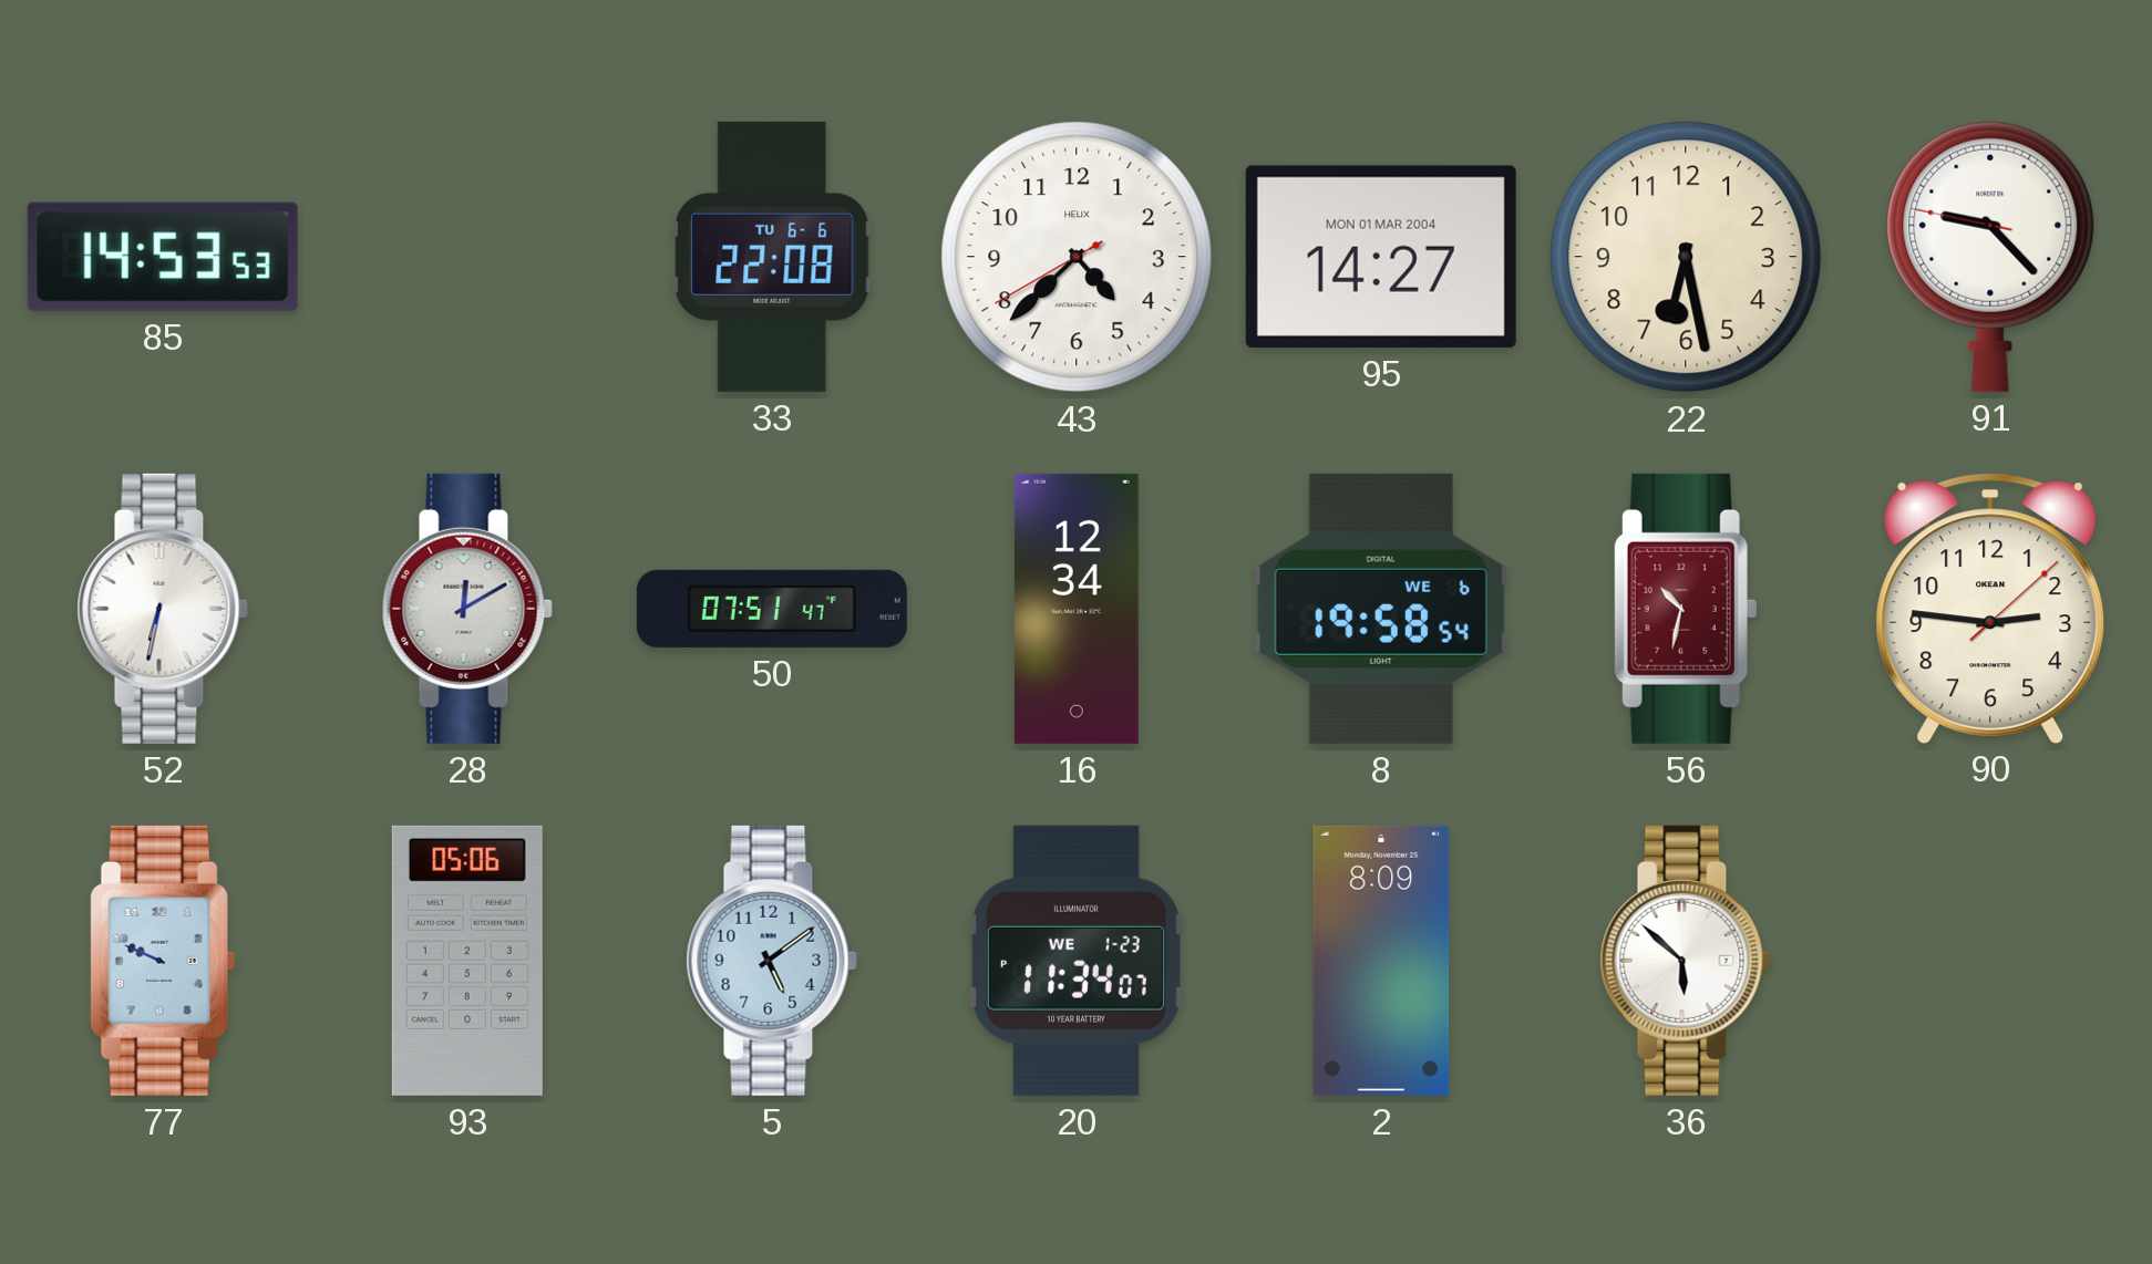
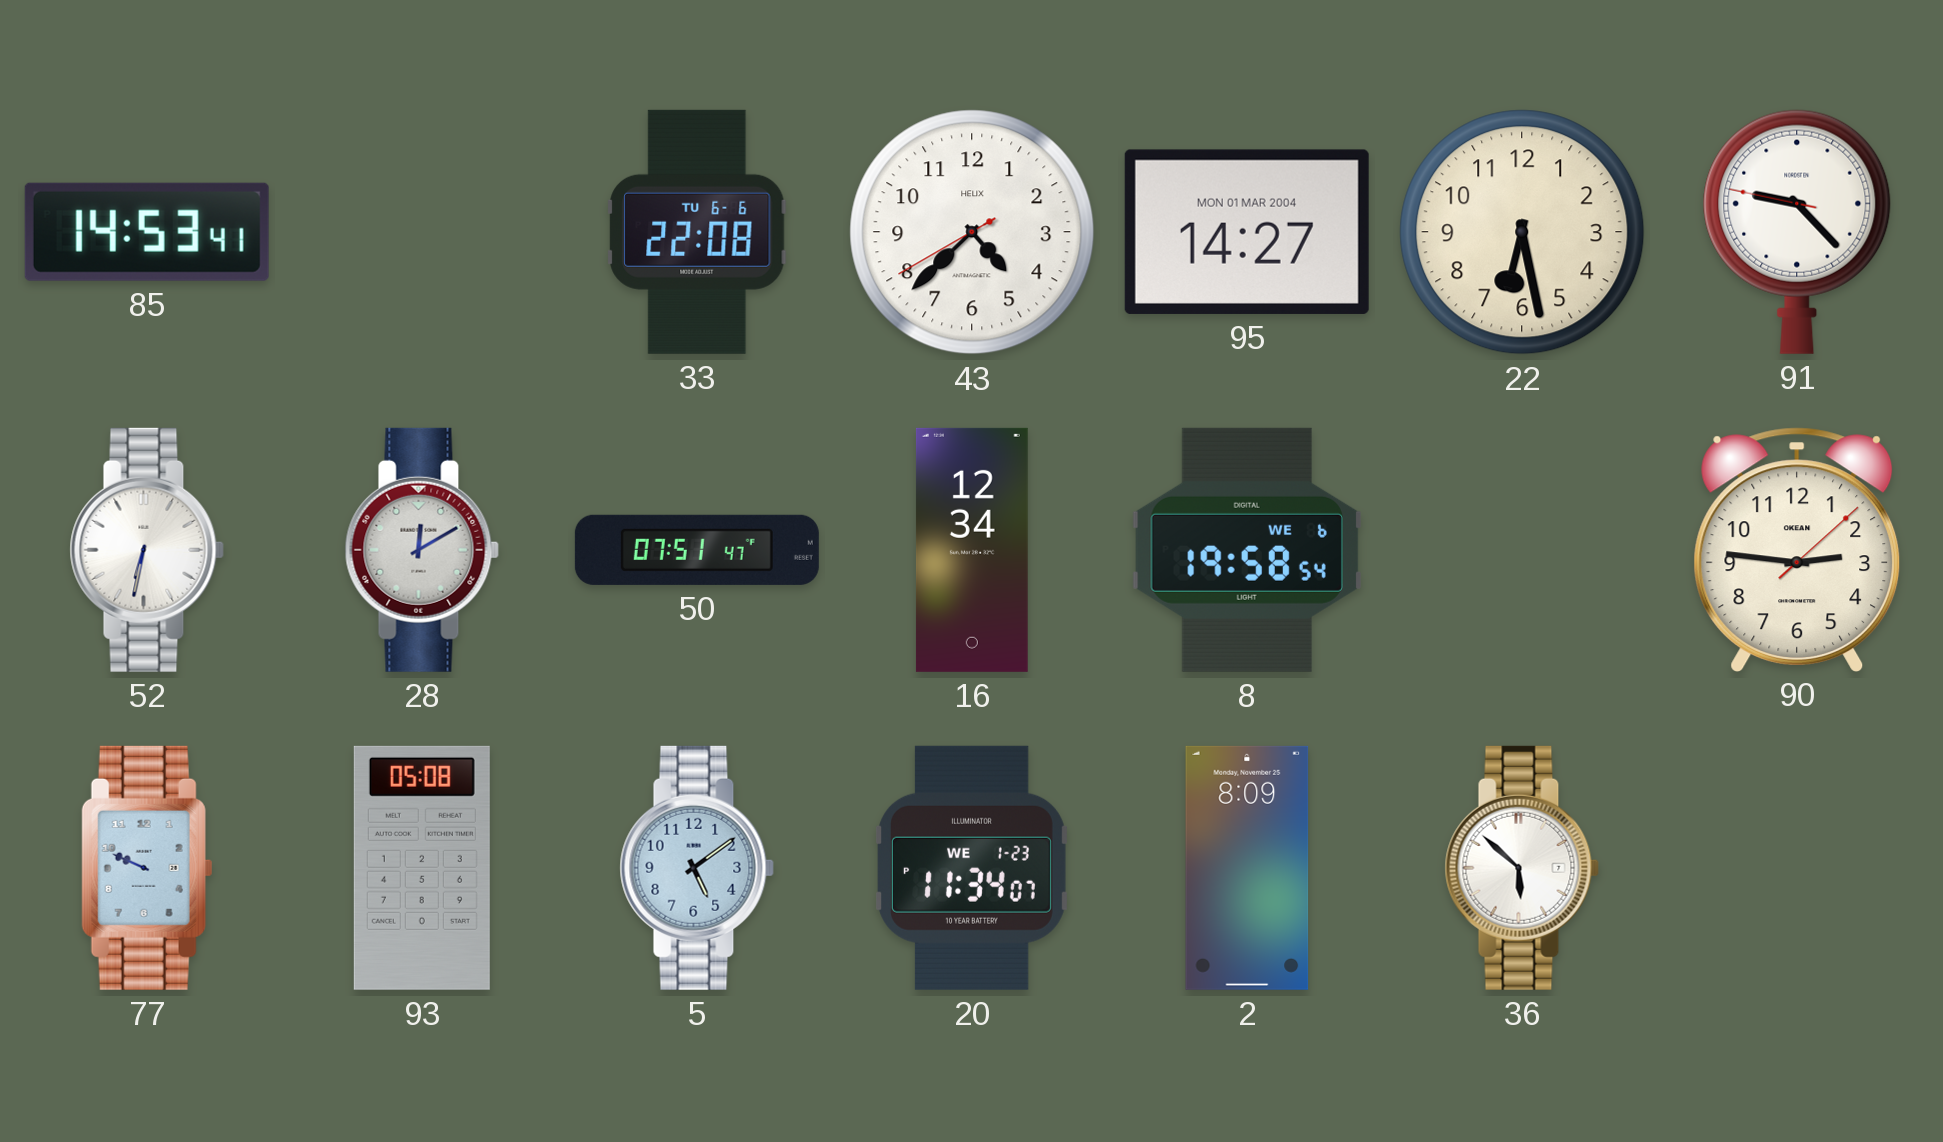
85: 14:53:53 -> 14:53:41 (147, 232)
56: 10:32 -> none (1686, 609)
93: 05:06 -> 05:08 (422, 868)
